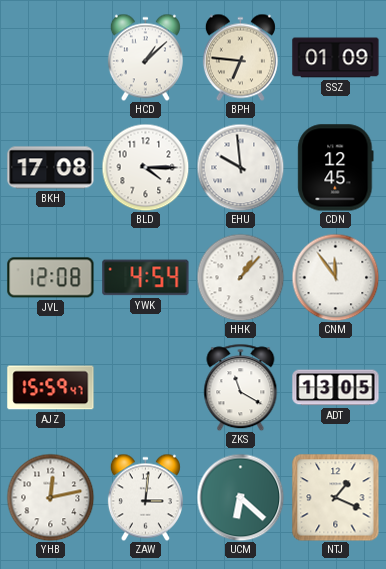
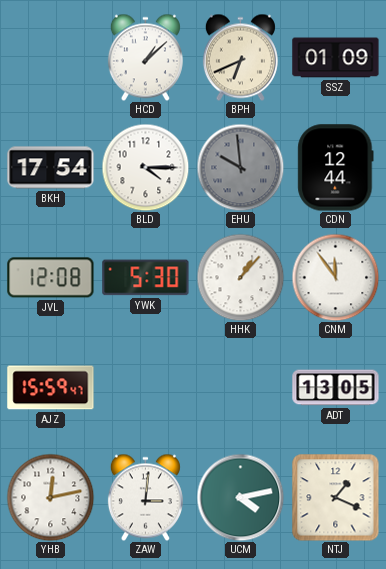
BPH: 6:46 -> 6:41 (240, 57)
BKH: 17:08 -> 17:54 (51, 168)
EHU dial: white -> grey (240, 167)
CDN: 12:45 -> 12:44 (336, 168)
YWK: 4:54 -> 5:30 (146, 278)
ZKS: 11:20 -> none (241, 387)
UCM: 6:22 -> 4:13 (240, 497)
